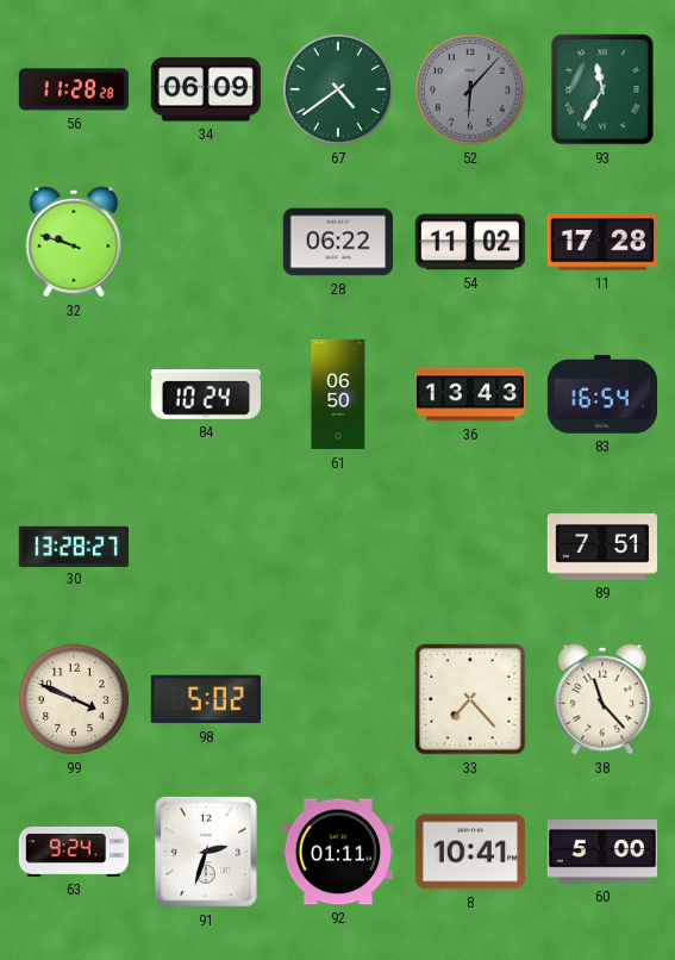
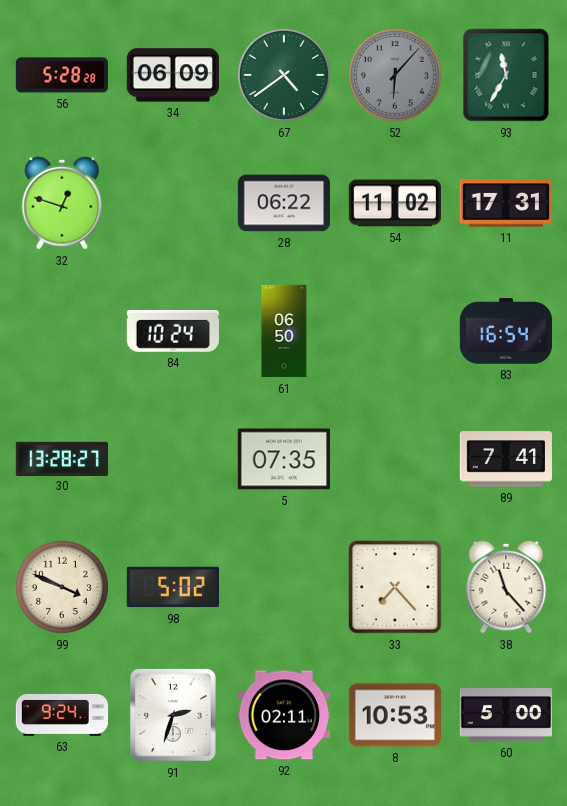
56: 11:28 -> 5:28 (61, 75)
32: 9:48 -> 12:48 (62, 203)
11: 17:28 -> 17:31 (506, 203)
36: 13:43 -> none (469, 394)
5: none -> 07:35 (283, 459)
89: 7:51 -> 7:41 (505, 459)
92: 01:11 -> 02:11 (283, 715)
8: 10:41 -> 10:53 (394, 715)
